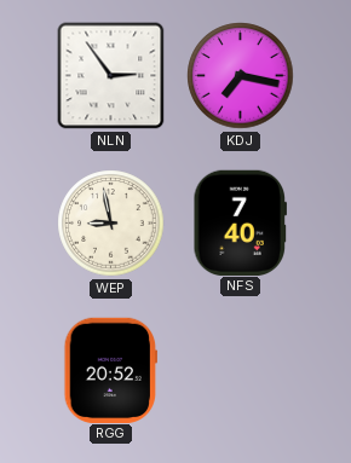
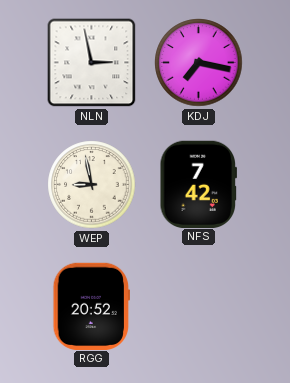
NLN: 2:54 -> 2:58 (92, 63)
NFS: 7:40 -> 7:42 (199, 184)
